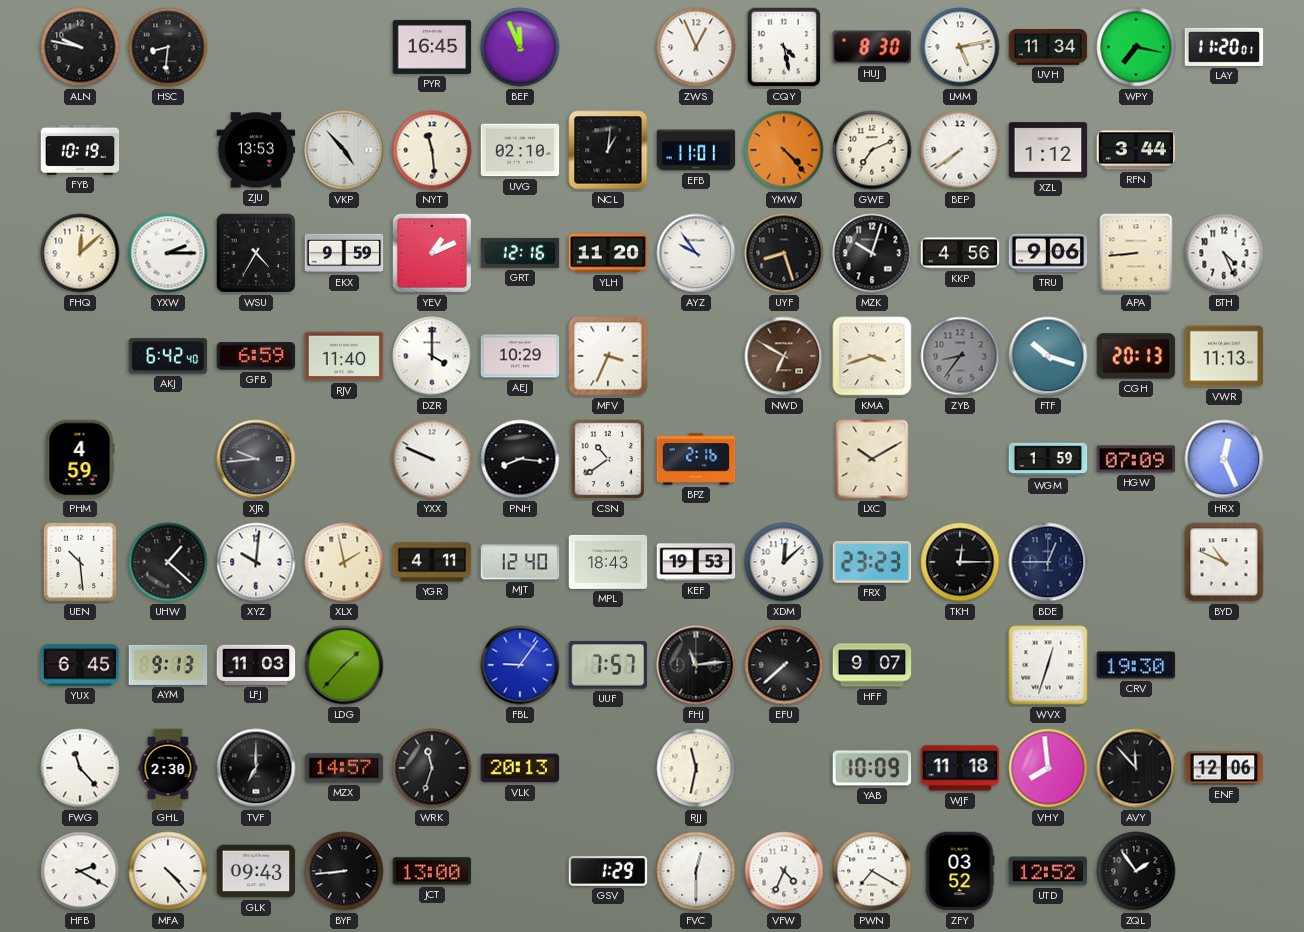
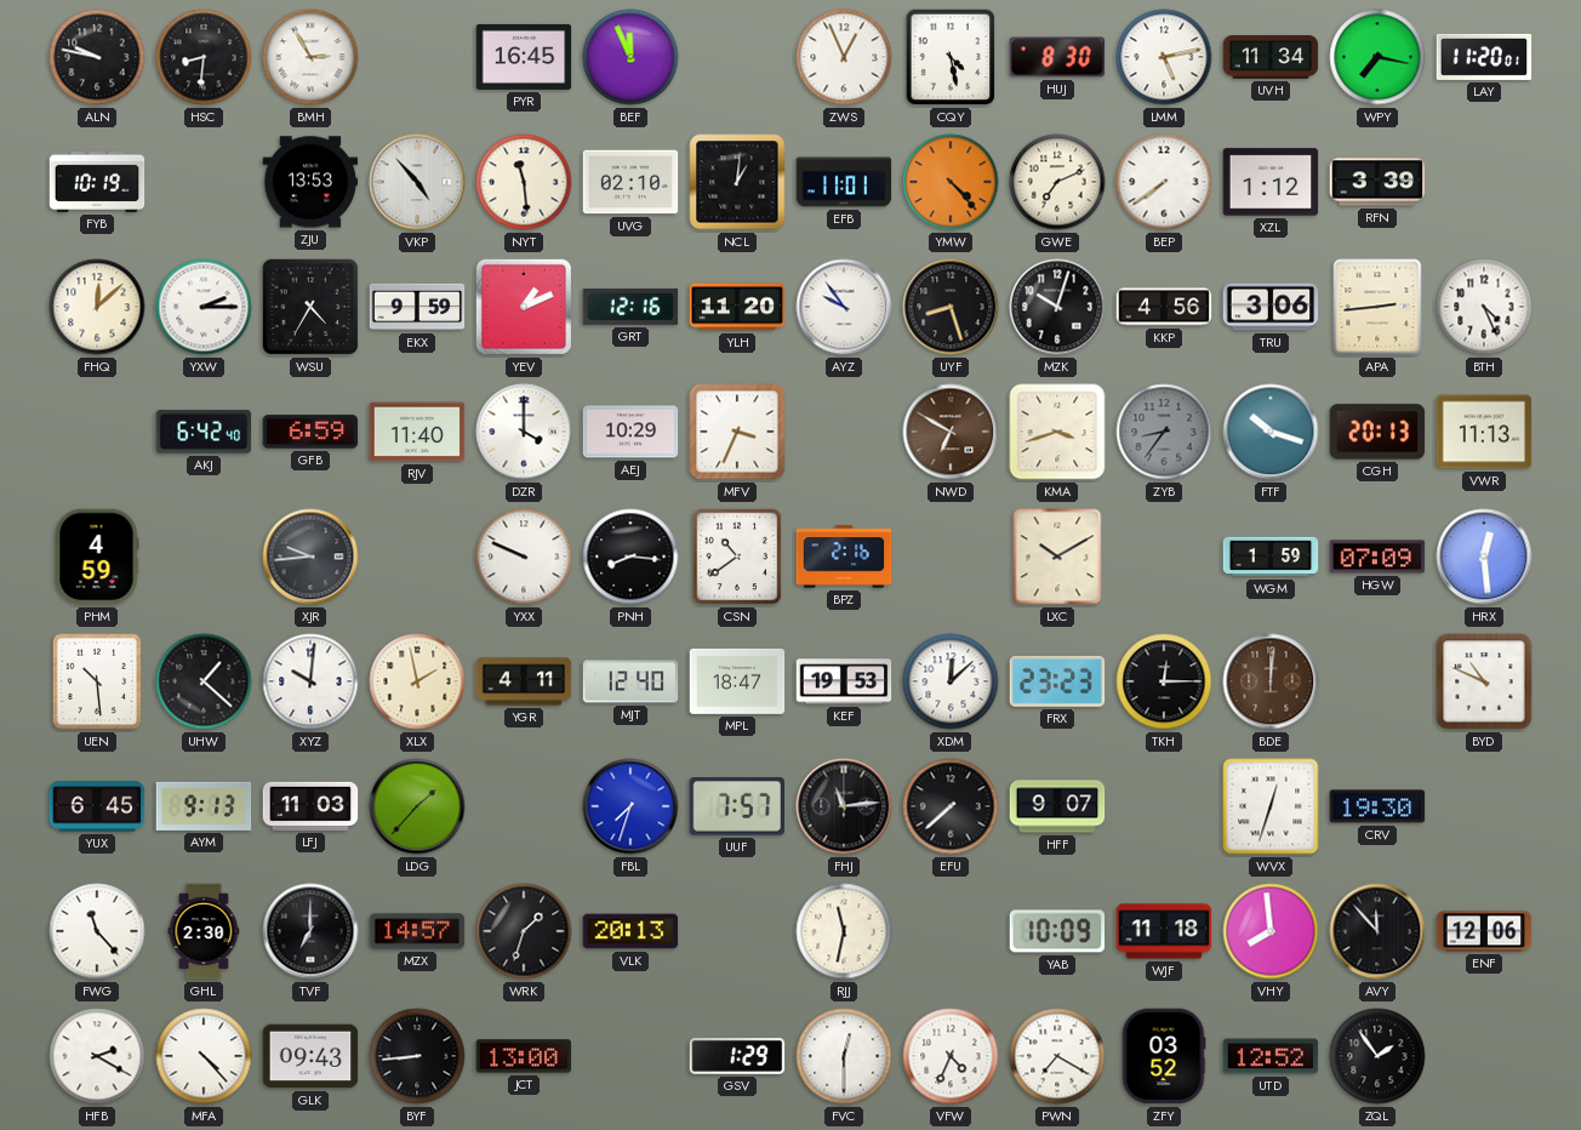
BMH: none -> 2:55 (310, 57)
RFN: 3:44 -> 3:39 (1377, 182)
TRU: 9:06 -> 3:06 (1271, 307)
APA: 8:44 -> 2:44 (1377, 307)
HRX: 12:26 -> 12:29 (1484, 557)
MPL: 18:43 -> 18:47 (737, 681)
BDE: 12:45 -> 12:01 (1271, 681)
BDE dial: navy -> brown (1271, 681)
FBL: 9:06 -> 7:33 (630, 806)
WRK: 11:33 -> 1:33 (524, 931)
